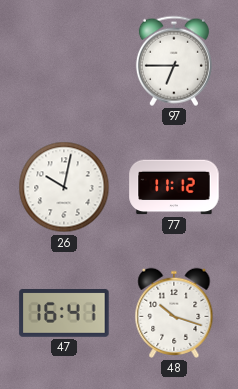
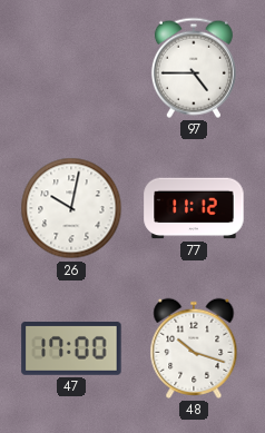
97: 6:45 -> 4:45 (194, 68)
47: 16:41 -> 17:00 (71, 350)
